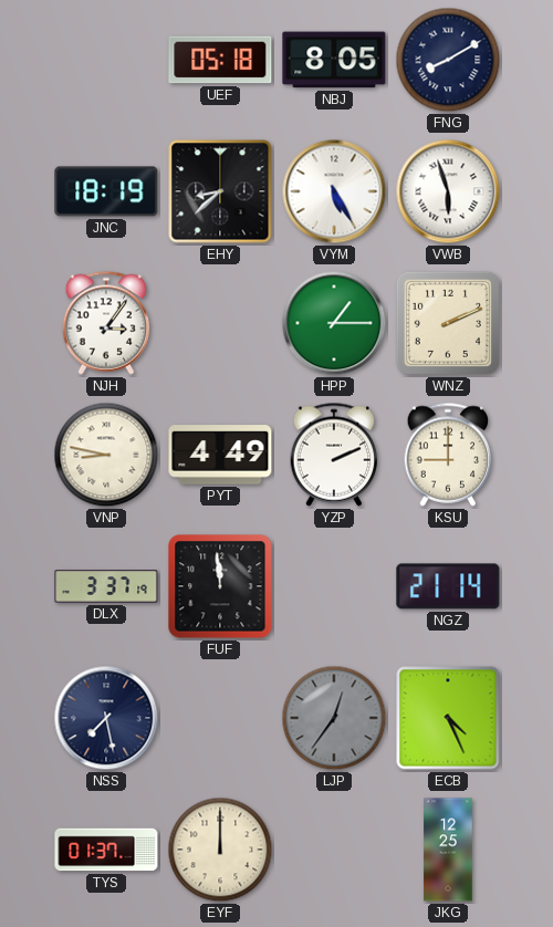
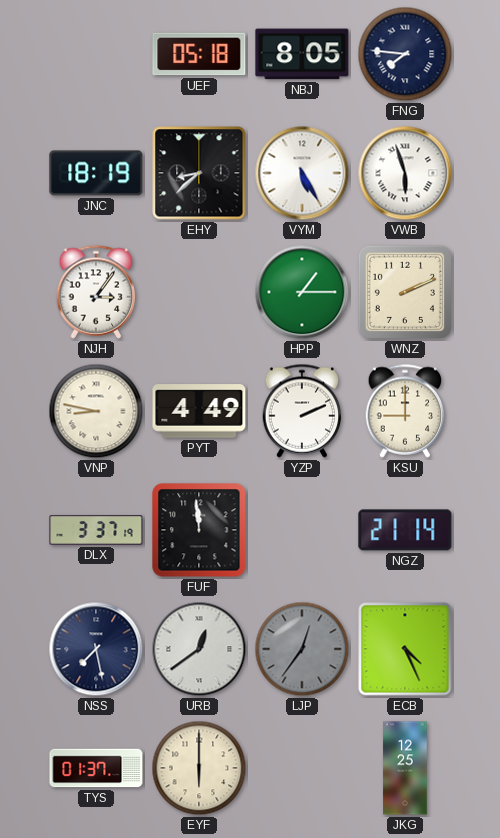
FNG: 8:10 -> 7:46 (405, 54)
URB: none -> 12:39 (199, 649)
EYF: 12:00 -> 6:00 (199, 768)
